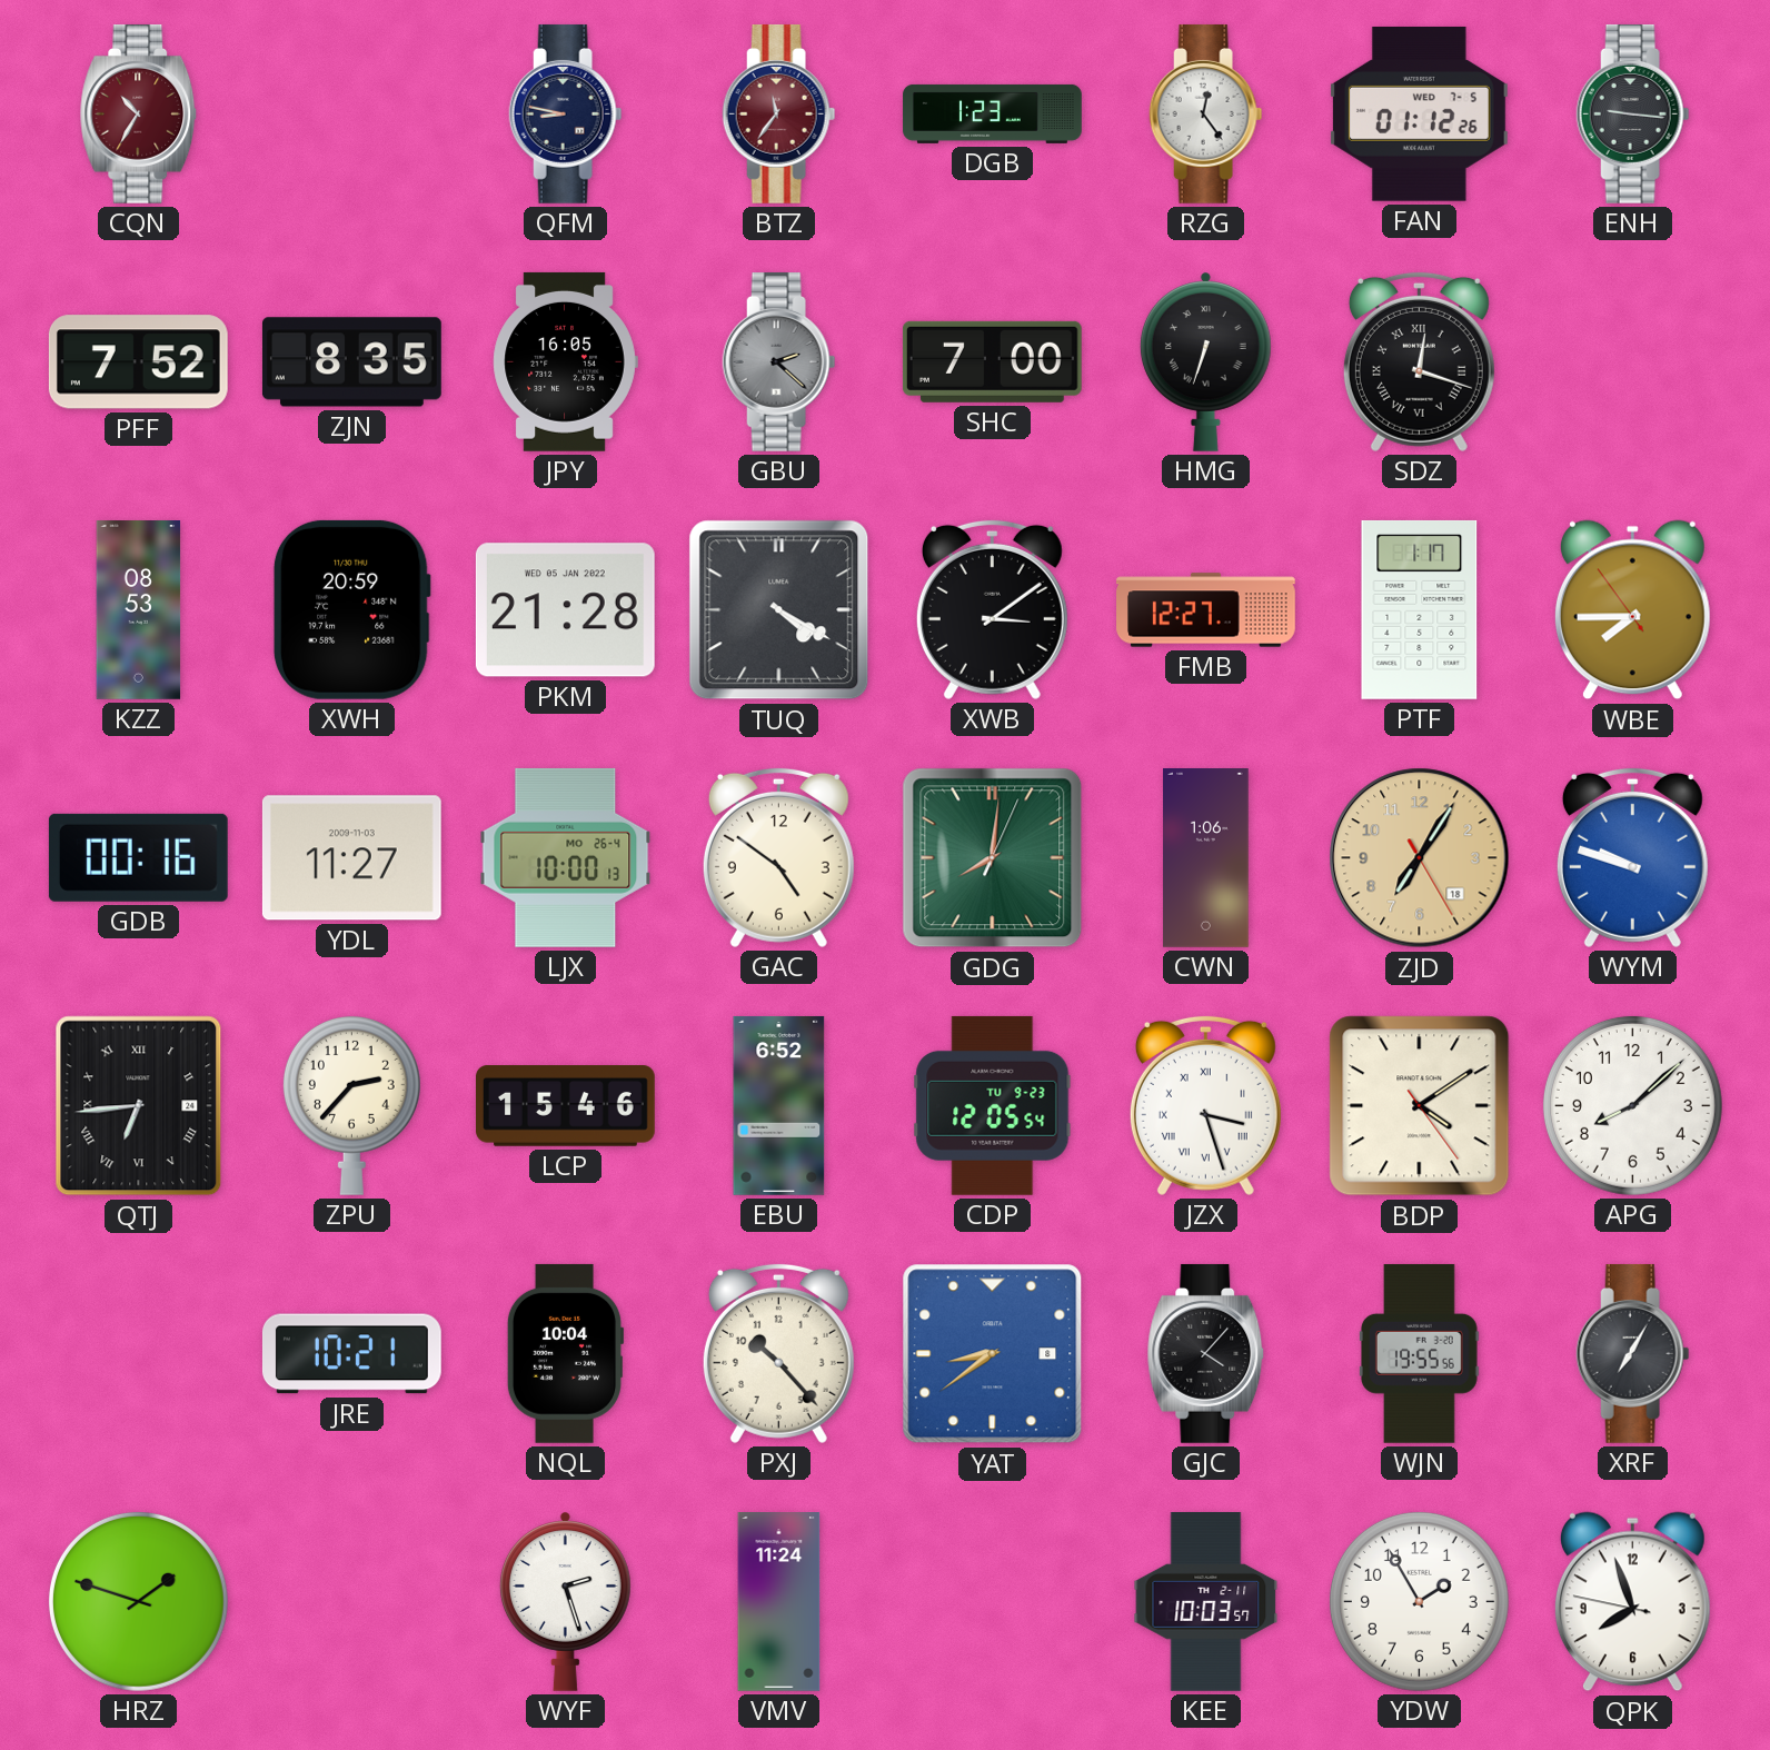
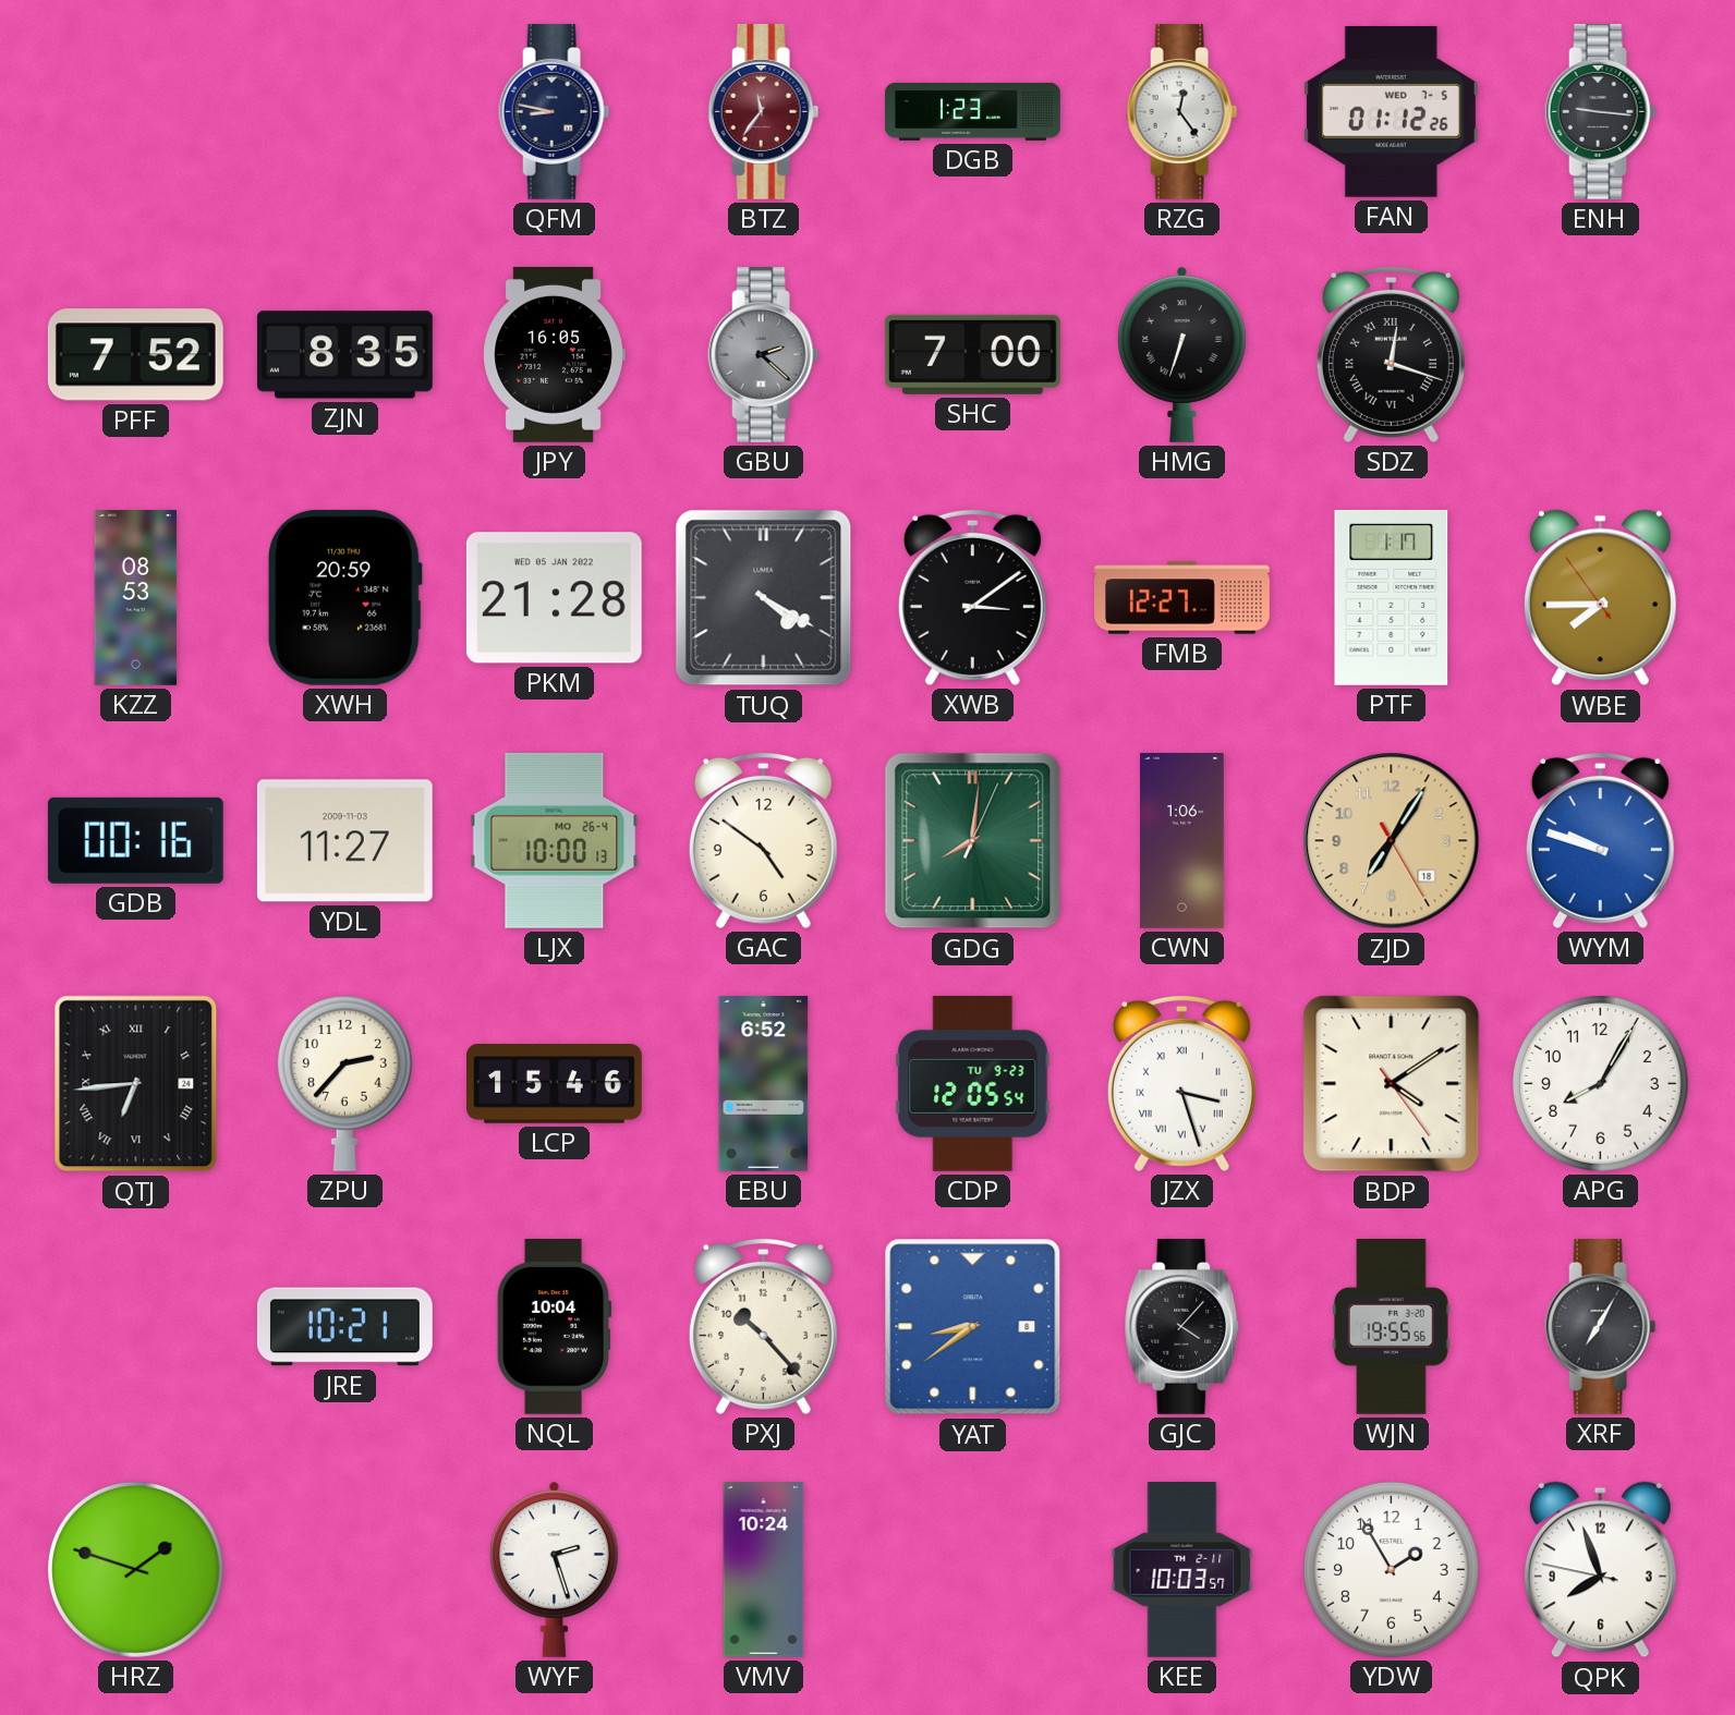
CQN: 10:35 -> none (139, 113)
APG: 8:08 -> 8:05 (1600, 1083)
VMV: 11:24 -> 10:24 (764, 1570)
